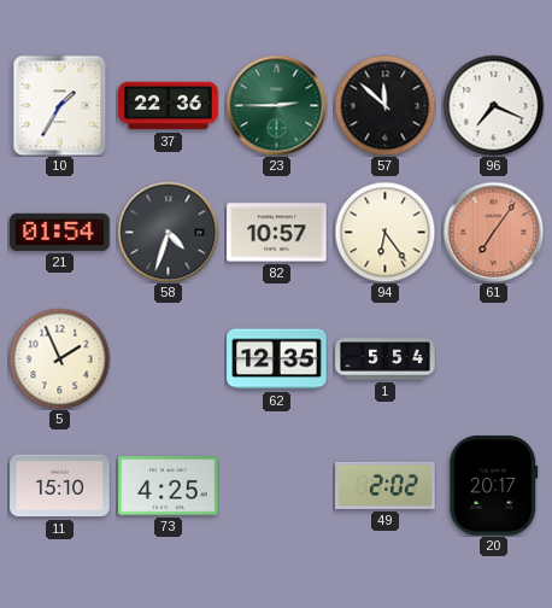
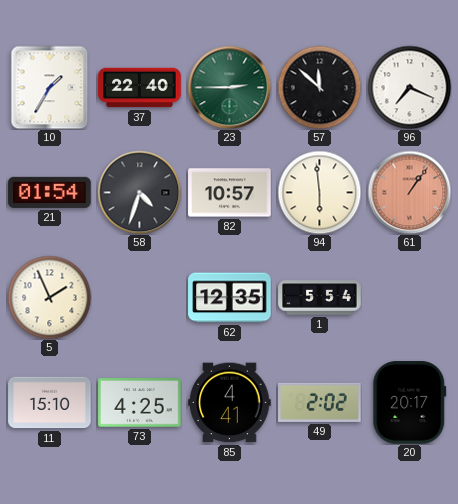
37: 22:36 -> 22:40 (140, 88)
94: 6:24 -> 5:59 (319, 192)
61: 7:06 -> 1:06 (409, 192)
85: none -> 4:41 (230, 403)
